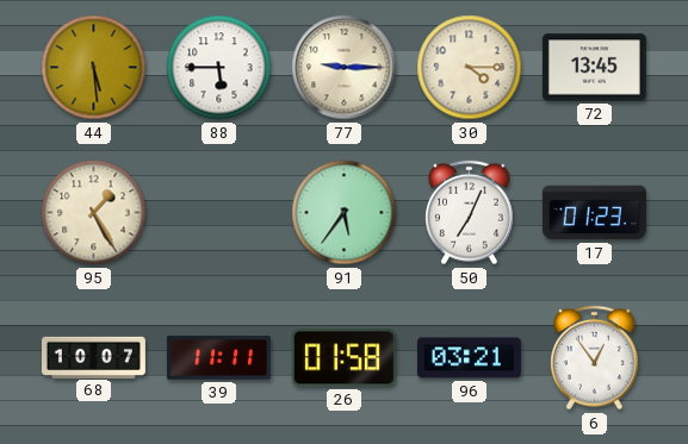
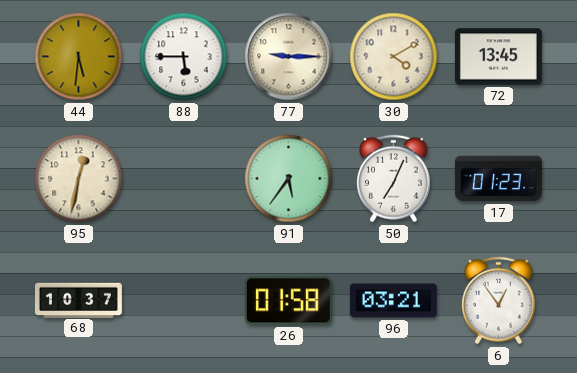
44: 5:29 -> 5:31 (79, 57)
30: 4:15 -> 4:10 (394, 57)
95: 1:25 -> 12:32 (79, 179)
68: 10:07 -> 10:37 (78, 300)
39: 11:11 -> none (218, 358)
